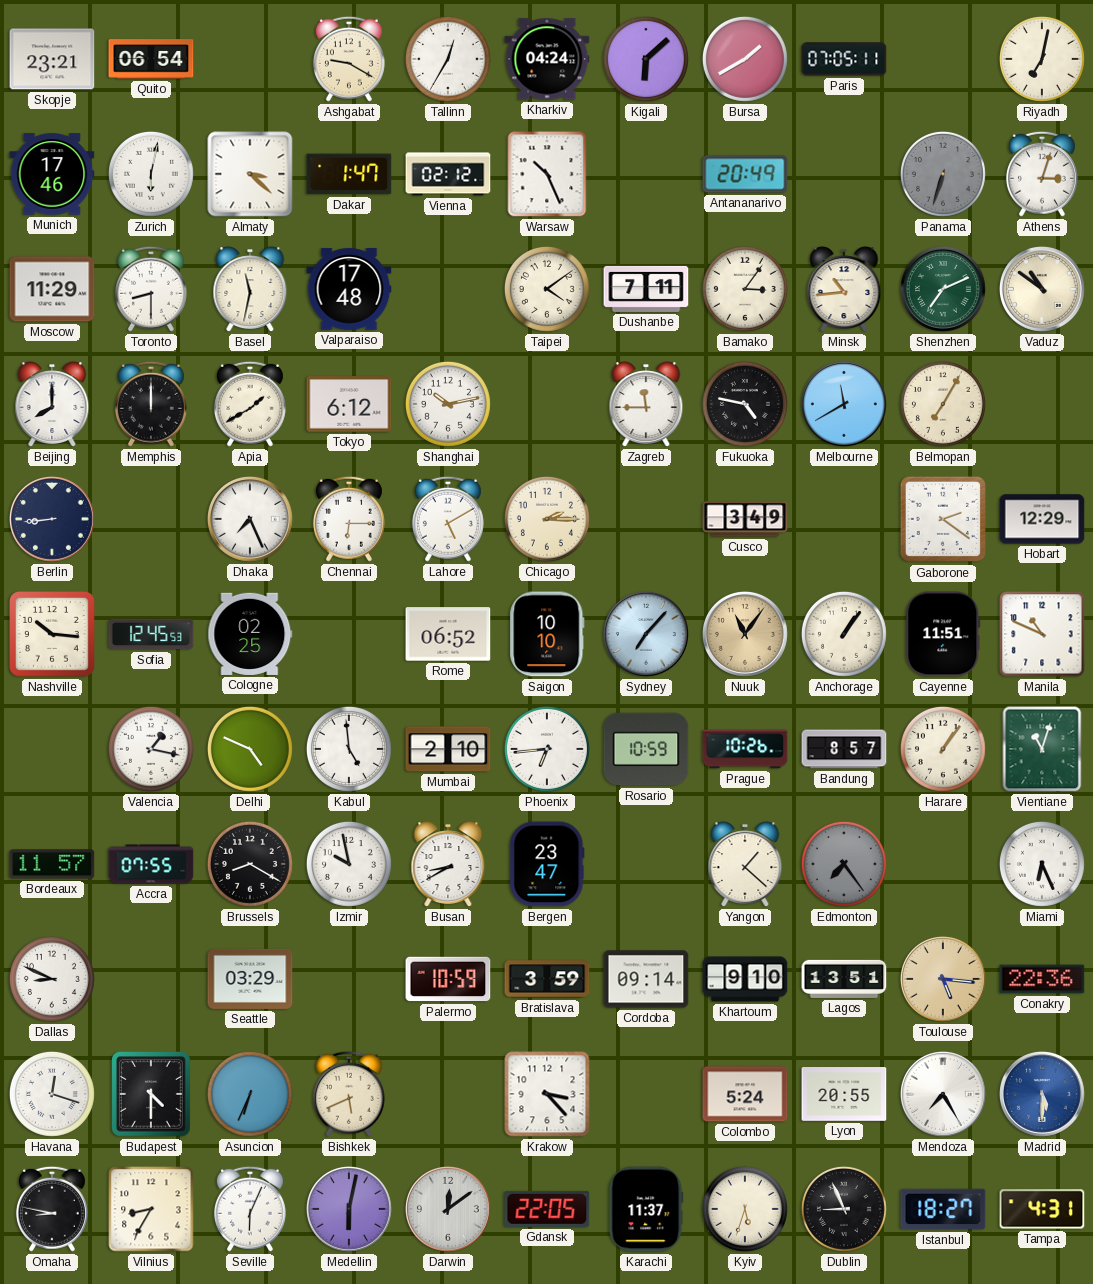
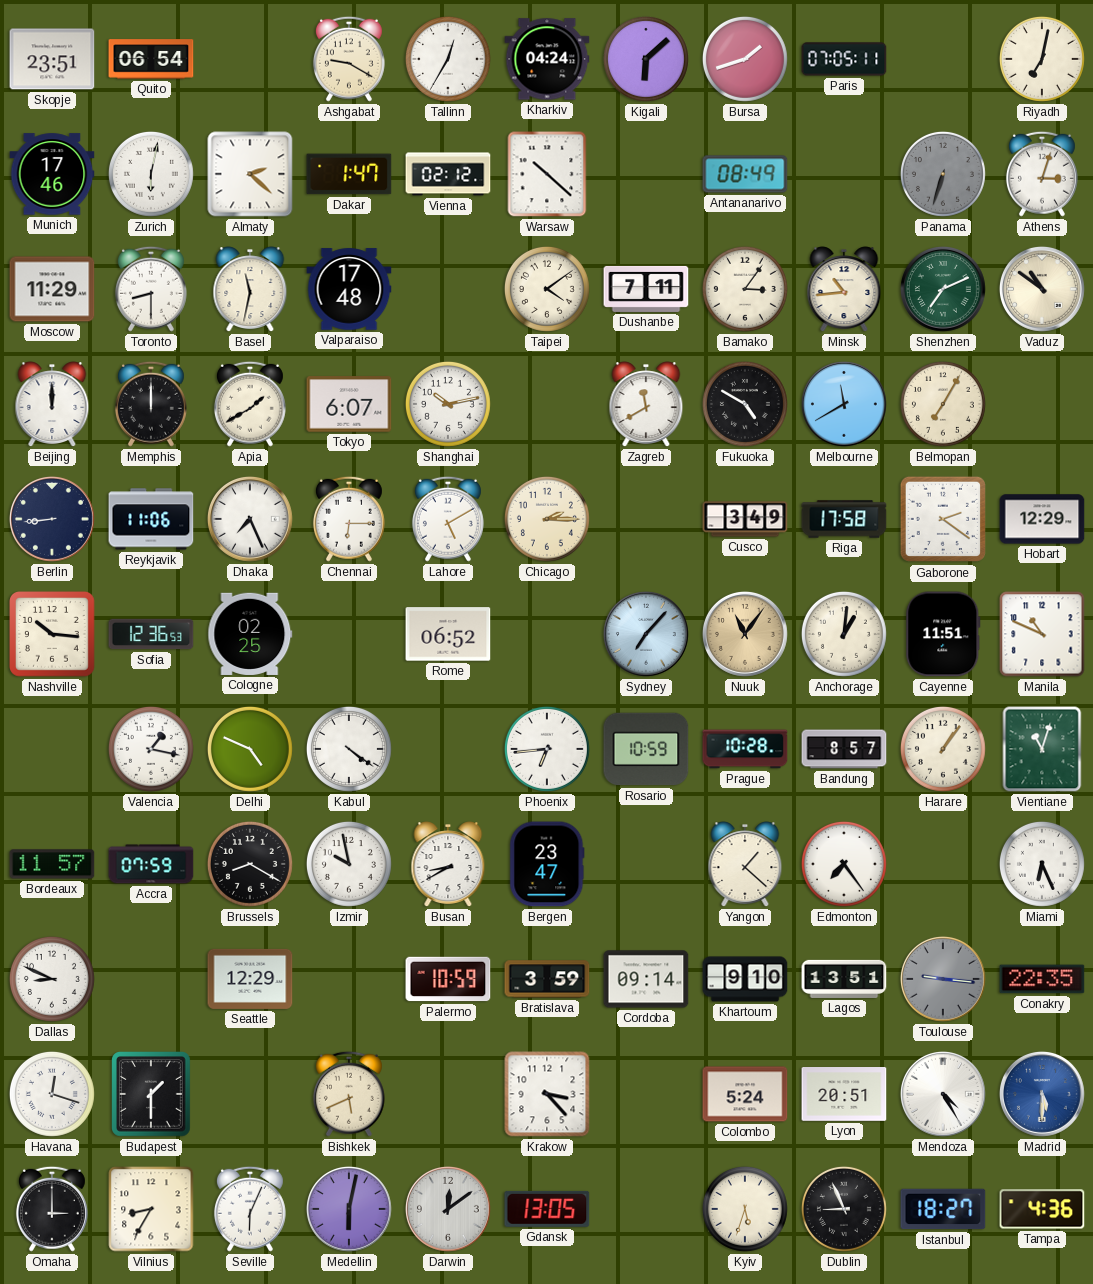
Skopje: 23:21 -> 23:51 (52, 59)
Bursa: 1:40 -> 1:42 (745, 59)
Almaty: 3:22 -> 2:22 (250, 174)
Warsaw: 10:26 -> 10:22 (547, 174)
Antananarivo: 20:49 -> 08:49 (745, 174)
Beijing: 8:00 -> 12:00 (52, 404)
Tokyo: 6:12 -> 6:07 (349, 404)
Zagreb: 11:45 -> 11:40 (646, 404)
Fukuoka: 4:47 -> 4:50 (745, 404)
Reykjavik: none -> 11:06 (151, 519)
Riga: none -> 17:58 (844, 519)
Sofia: 12:45 -> 12:36 (151, 634)
Saigon: 10:10 -> none (547, 634)
Anchorage: 1:06 -> 1:01 (844, 634)
Kabul: 4:59 -> 4:21 (349, 749)
Mumbai: 2:10 -> none (448, 749)
Prague: 10:26 -> 10:28 (745, 749)
Accra: 07:55 -> 07:59 (151, 864)
Edmonton dial: grey -> white (844, 864)
Seattle: 03:29 -> 12:29 (250, 979)
Toulouse: 5:16 -> 9:16 (943, 979)
Toulouse dial: champagne -> grey (943, 979)
Conakry: 22:36 -> 22:35 (1042, 979)
Budapest: 4:30 -> 1:30 (152, 1094)
Asuncion: 6:34 -> none (250, 1094)
Lyon: 20:55 -> 20:51 (844, 1094)
Mendoza: 7:25 -> 4:25 (943, 1094)
Omaha: 8:47 -> 3:00 (52, 1209)
Gdansk: 22:05 -> 13:05 (547, 1209)
Karachi: 11:37 -> none (646, 1209)
Tampa: 4:31 -> 4:36 (1042, 1209)
